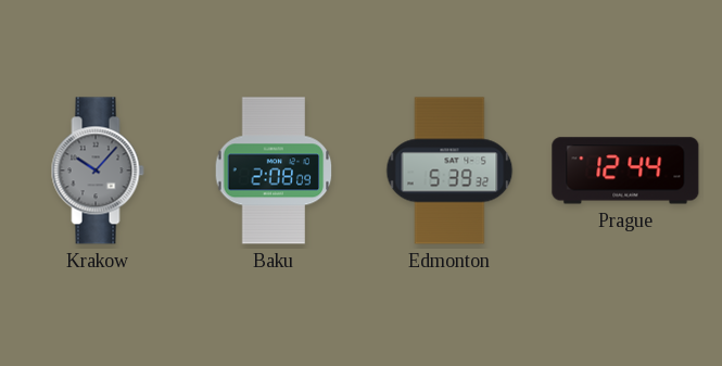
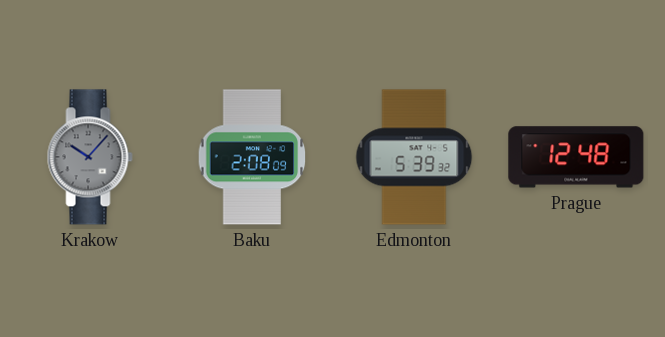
Prague: 12:44 -> 12:48 (576, 157)
